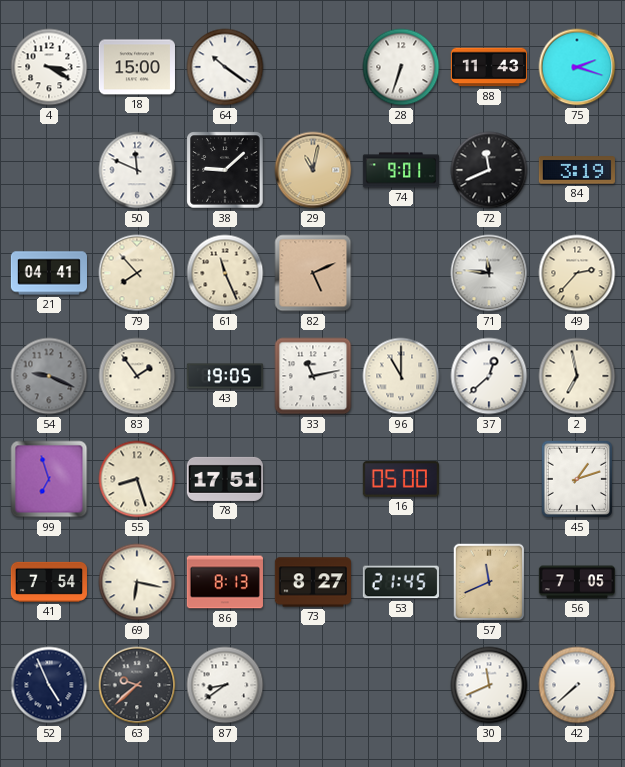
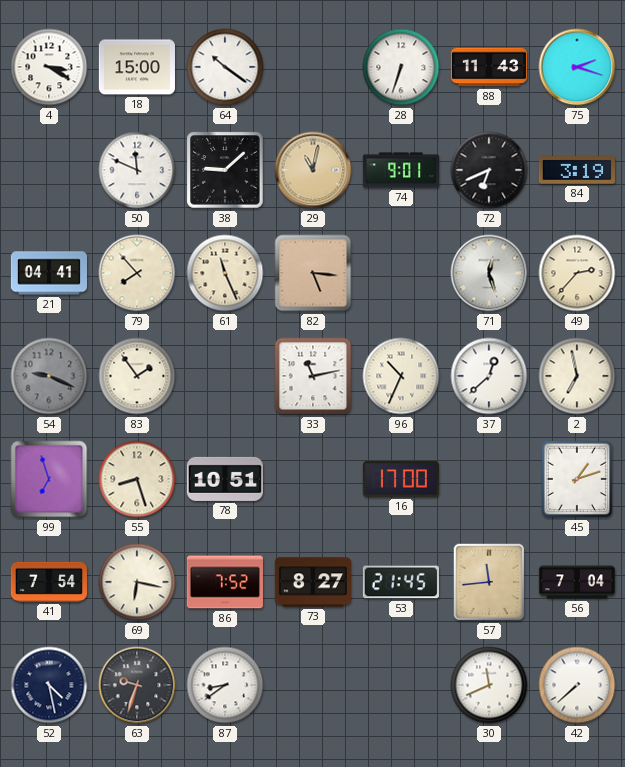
72: 11:41 -> 6:41 (489, 170)
82: 5:11 -> 5:16 (313, 273)
71: 11:46 -> 12:27 (489, 273)
43: 19:05 -> none (225, 376)
96: 11:00 -> 10:34 (401, 376)
78: 17:51 -> 10:51 (225, 479)
16: 05:00 -> 17:00 (401, 479)
86: 8:13 -> 7:52 (225, 582)
57: 11:41 -> 11:44 (489, 582)
56: 7:05 -> 7:04 (576, 582)
52: 4:56 -> 4:28 (49, 685)
63: 9:38 -> 9:33 (137, 685)
